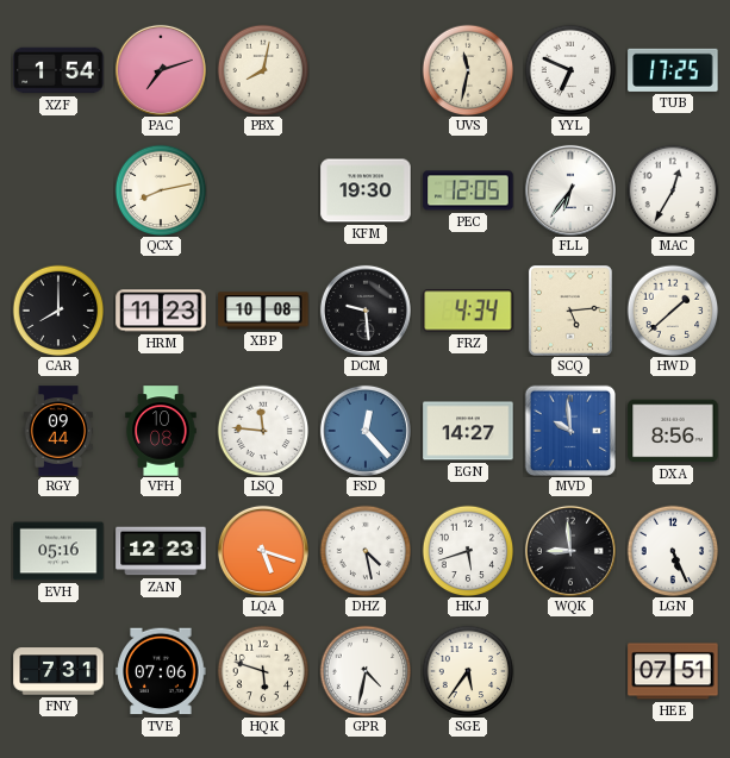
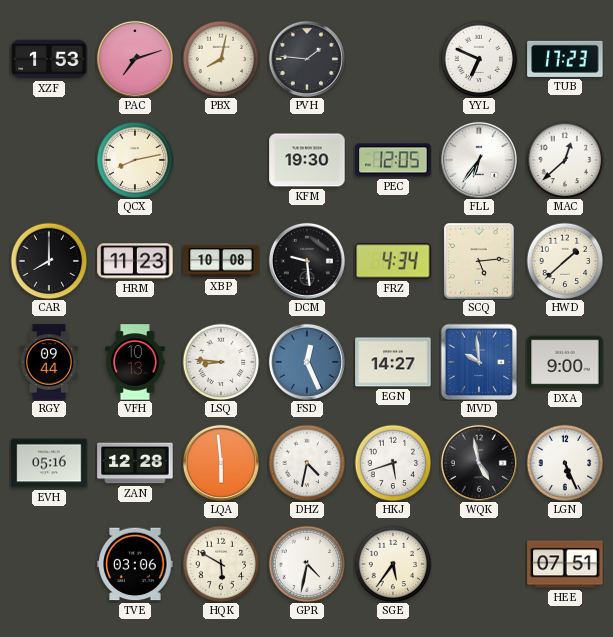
XZF: 1:54 -> 1:53 (49, 59)
PVH: none -> 1:46 (307, 59)
UVS: 11:32 -> none (468, 70)
TUB: 17:25 -> 17:23 (565, 59)
MAC: 12:35 -> 12:38 (565, 160)
VFH: 10:08 -> 10:13 (135, 362)
LSQ: 11:46 -> 8:46 (221, 362)
FSD: 12:23 -> 12:26 (307, 362)
DXA: 8:56 -> 9:00 (565, 362)
ZAN: 12:23 -> 12:28 (135, 463)
LQA: 5:18 -> 5:59 (221, 463)
DHZ: 4:28 -> 4:32 (307, 463)
WQK: 8:59 -> 4:58 (479, 463)
FNY: 7:31 -> none (58, 671)
TVE: 07:06 -> 03:06 (135, 564)
HQK: 5:48 -> 5:50 (221, 564)
